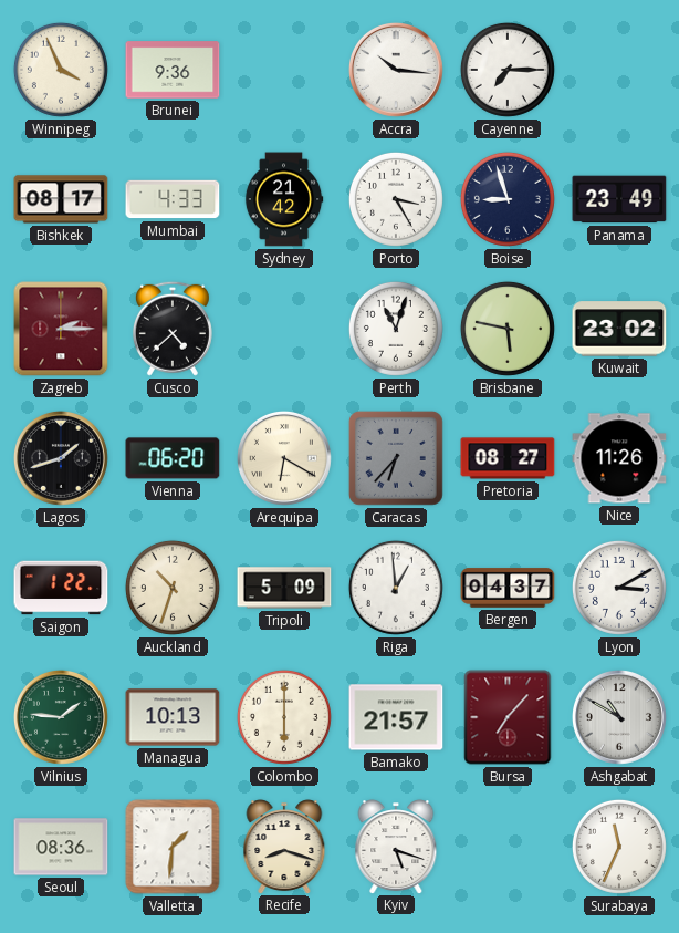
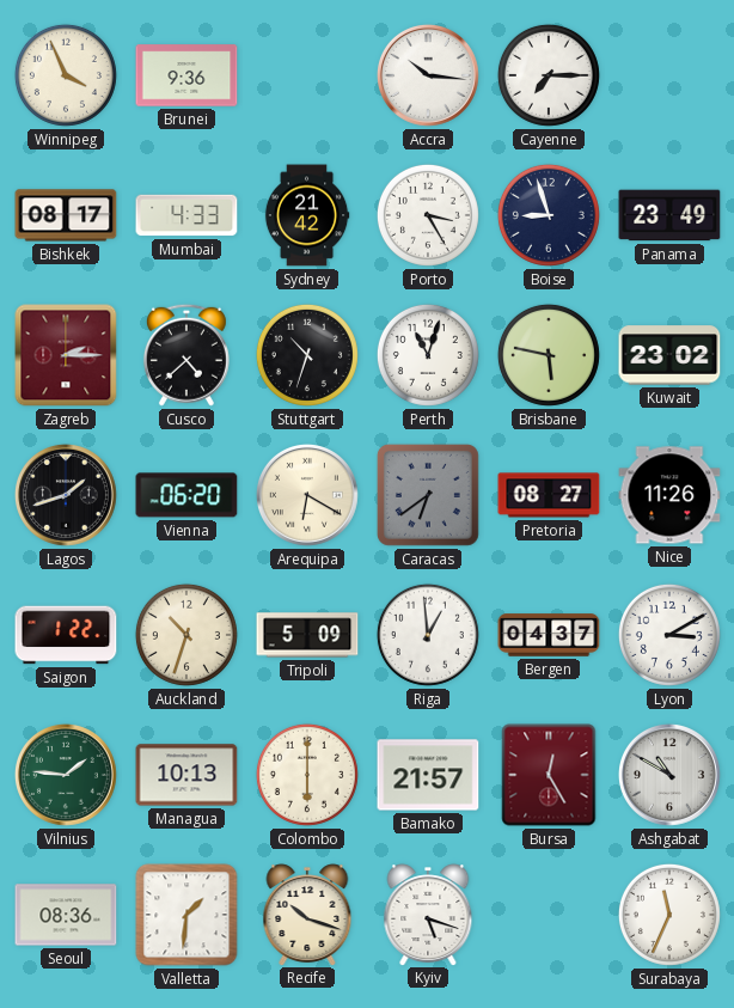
Stuttgart: none -> 10:33 (307, 355)
Caracas: 6:37 -> 6:39 (428, 495)
Bursa: 7:07 -> 12:25 (549, 775)
Recife: 8:18 -> 10:18 (307, 915)
